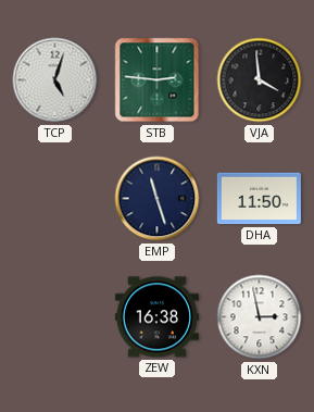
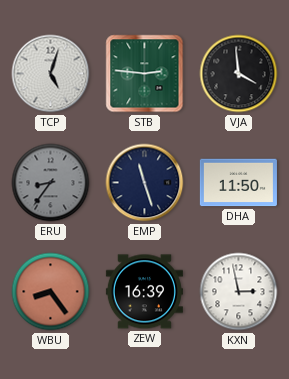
ERU: none -> 8:36 (51, 183)
WBU: none -> 8:24 (51, 292)
ZEW: 16:38 -> 16:39 (144, 292)
